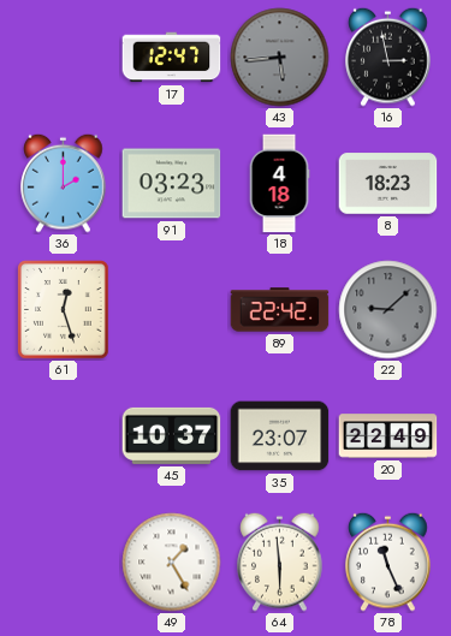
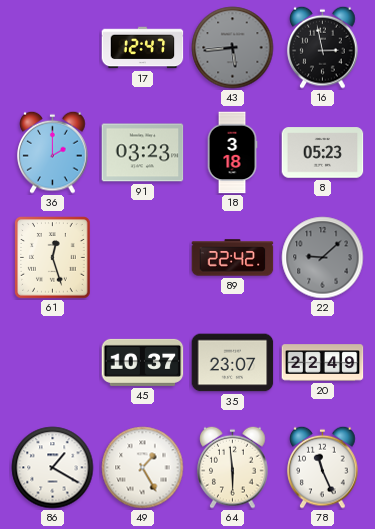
18: 4:18 -> 3:18 (232, 153)
8: 18:23 -> 05:23 (323, 153)
86: none -> 1:20 (53, 468)
